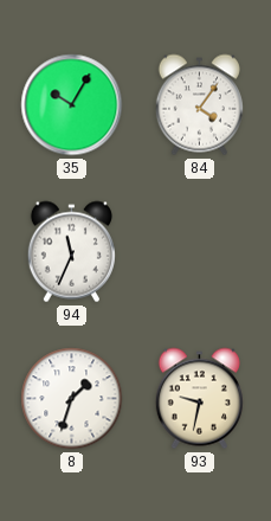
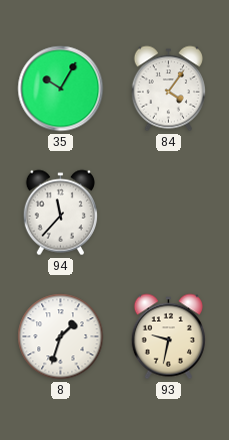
94: 11:34 -> 11:37 (60, 213)
